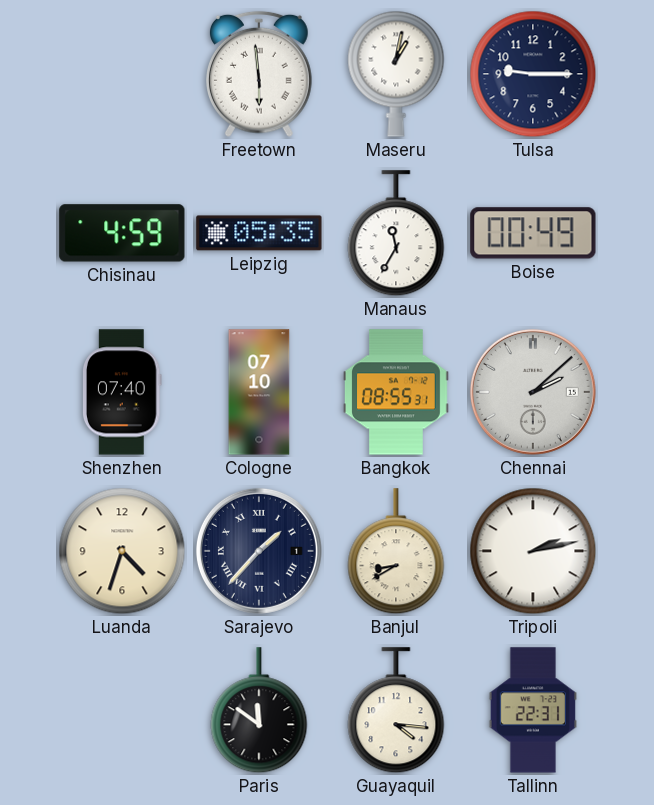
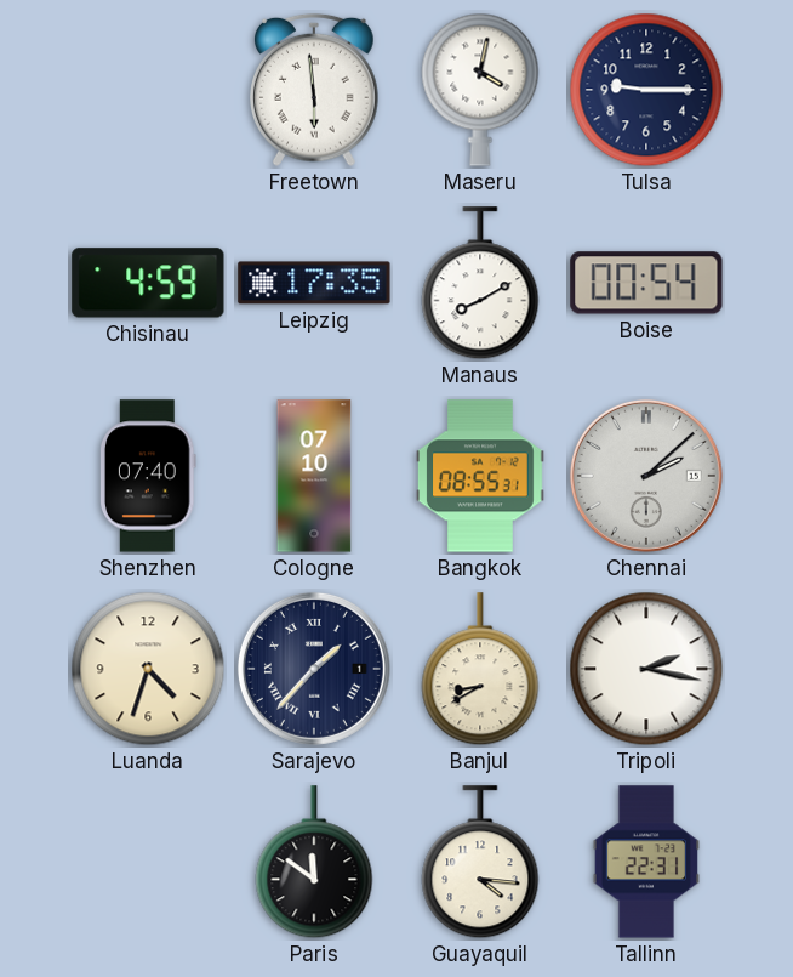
Maseru: 1:02 -> 4:02 (480, 90)
Leipzig: 05:35 -> 17:35 (314, 283)
Manaus: 11:35 -> 8:10 (480, 284)
Boise: 00:49 -> 00:54 (646, 283)
Tripoli: 2:13 -> 2:17 (646, 669)
